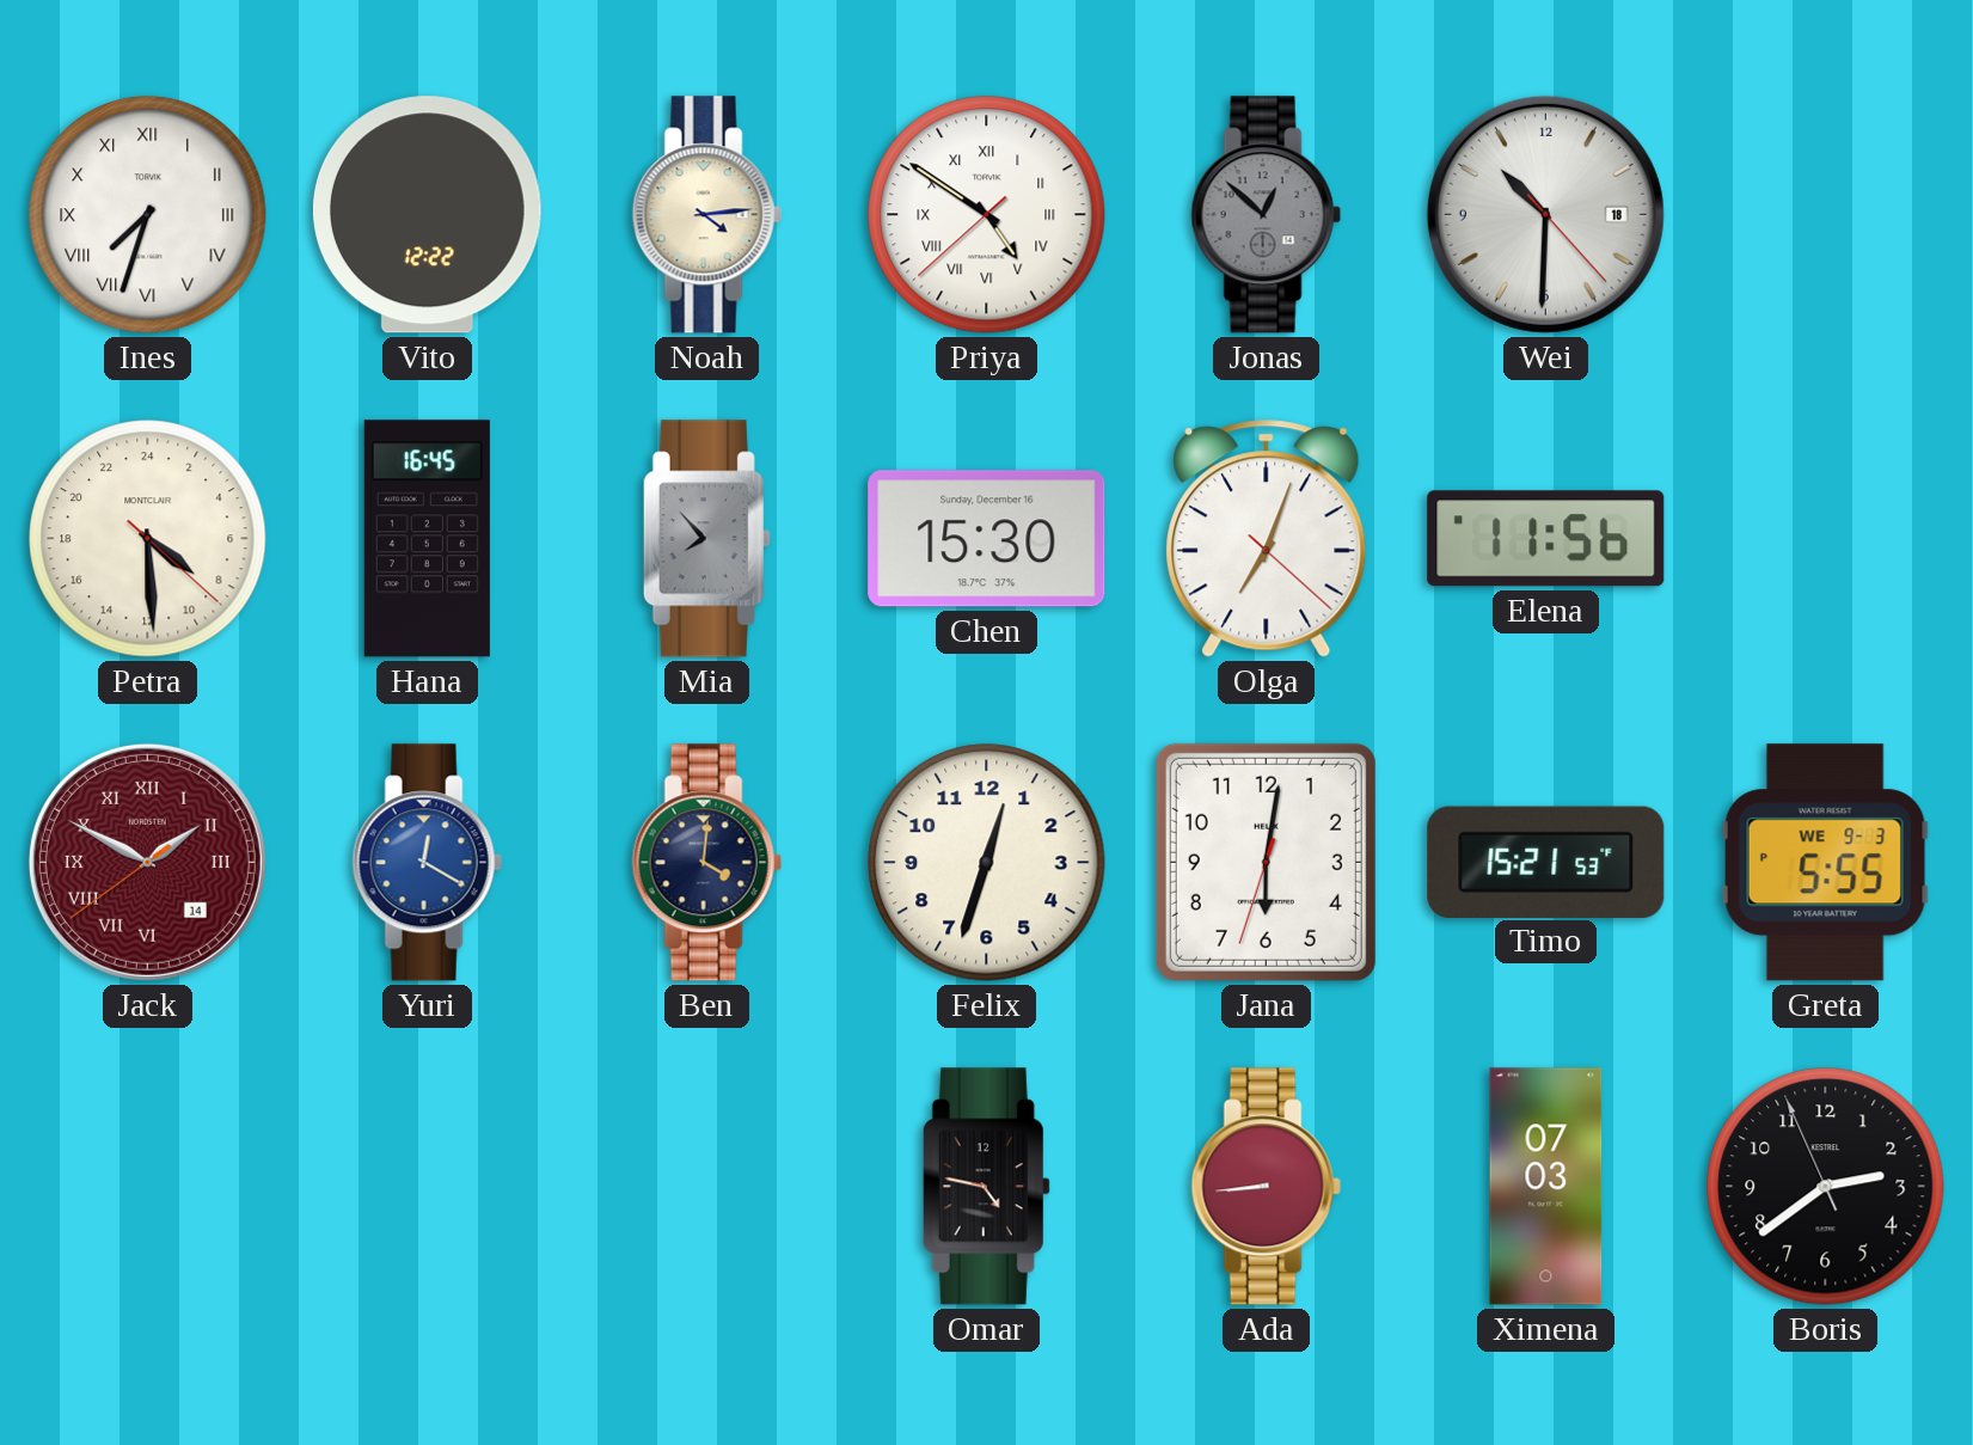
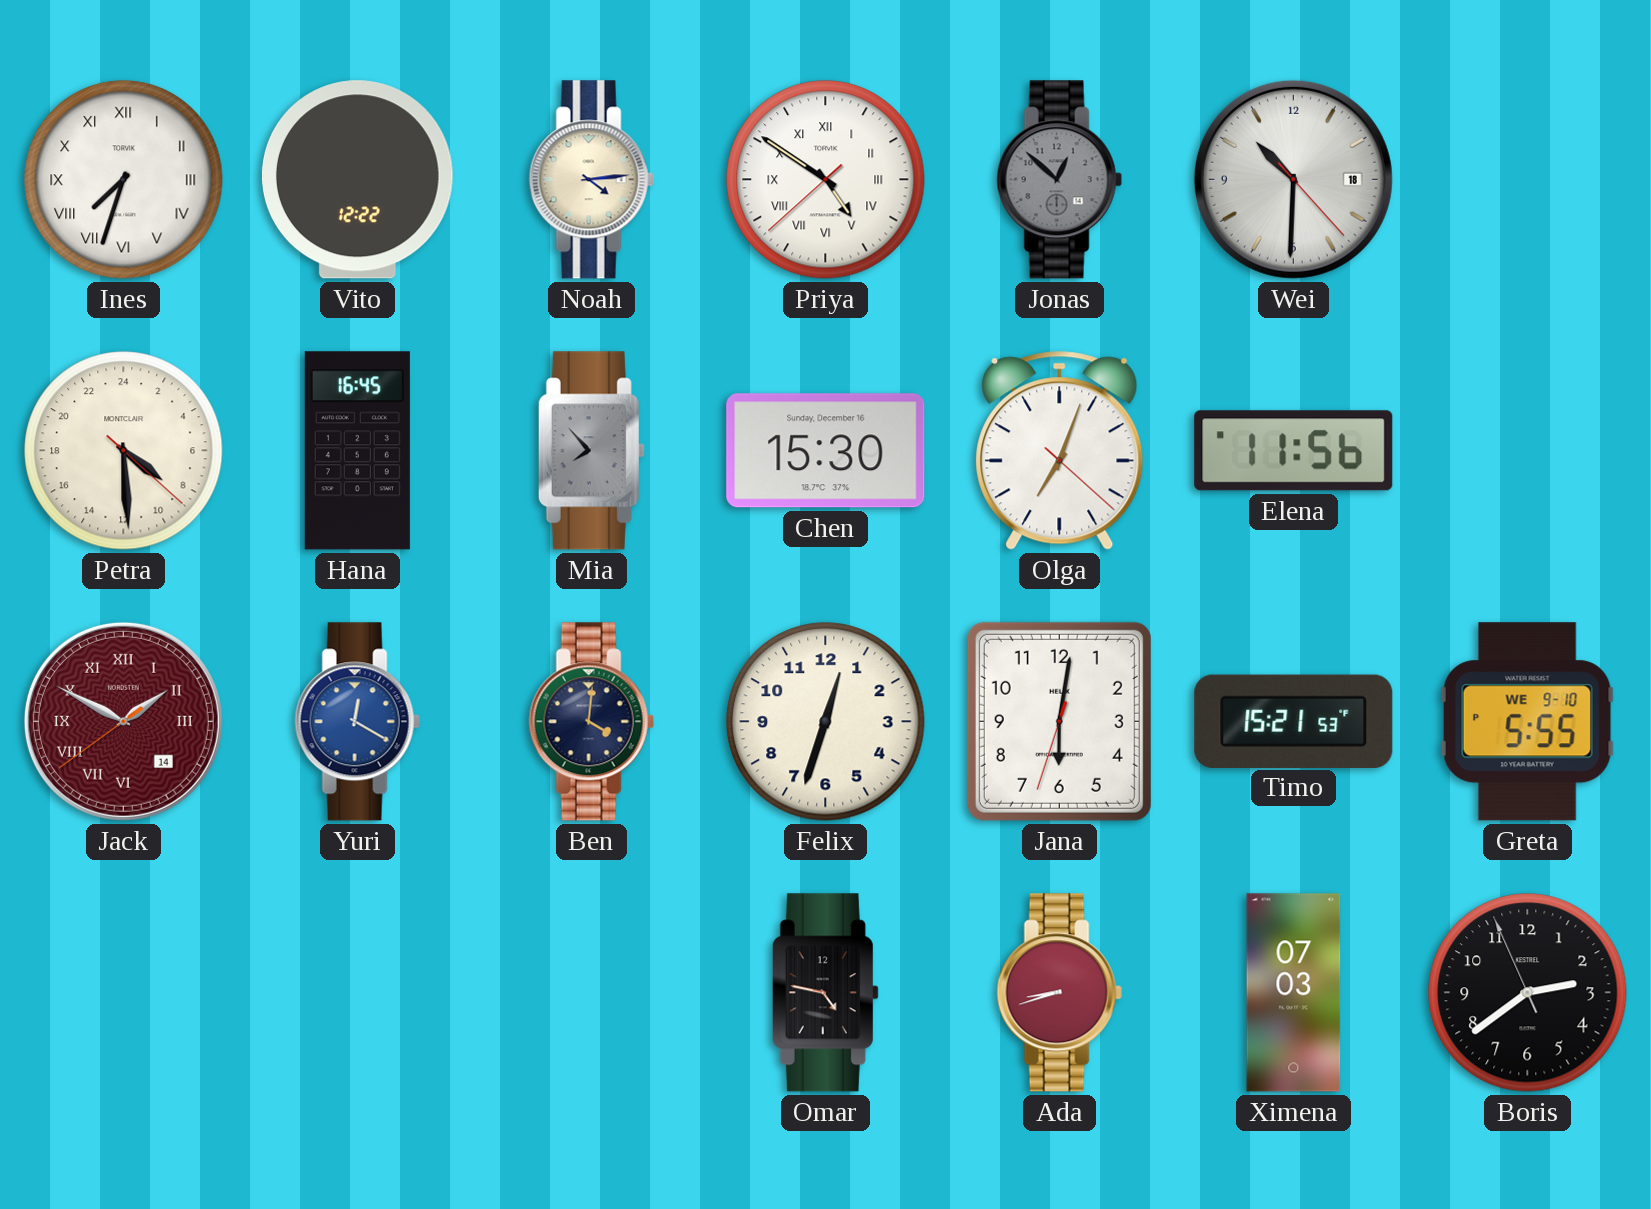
Greta date: WE 9-3 -> WE 9-10 (1527, 722)
Ada: 8:44 -> 8:42 (1059, 993)
